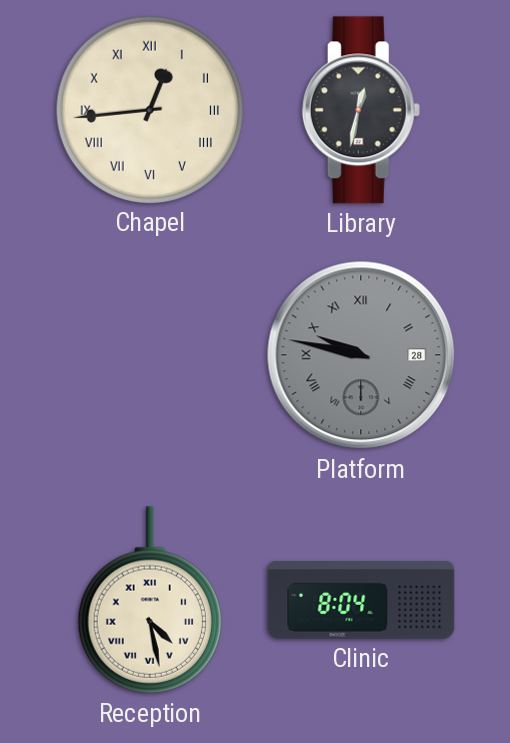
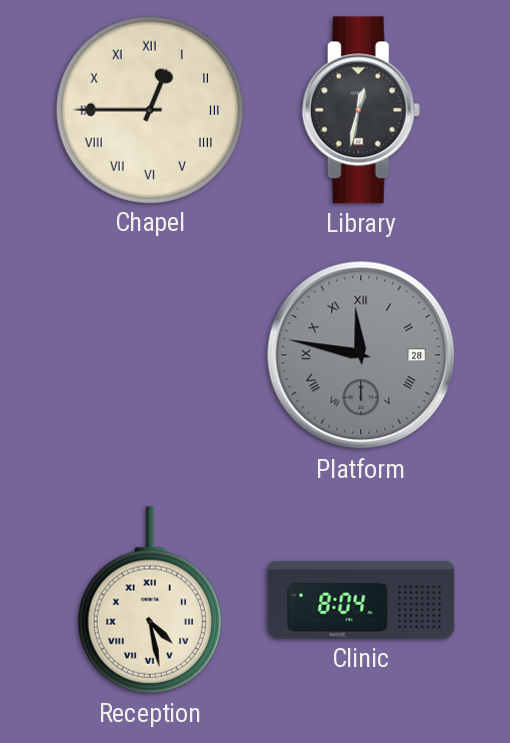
Chapel: 12:44 -> 12:45 (149, 109)
Platform: 9:47 -> 11:47 (361, 355)
